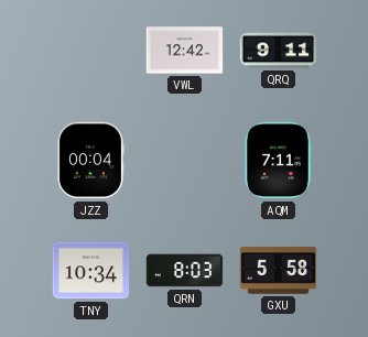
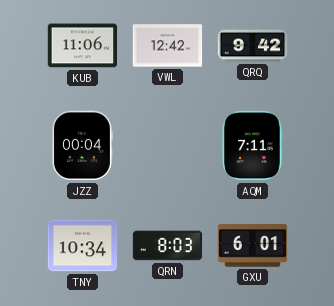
KUB: none -> 11:06 (83, 46)
QRQ: 9:11 -> 9:42 (253, 46)
GXU: 5:58 -> 6:01 (253, 246)
